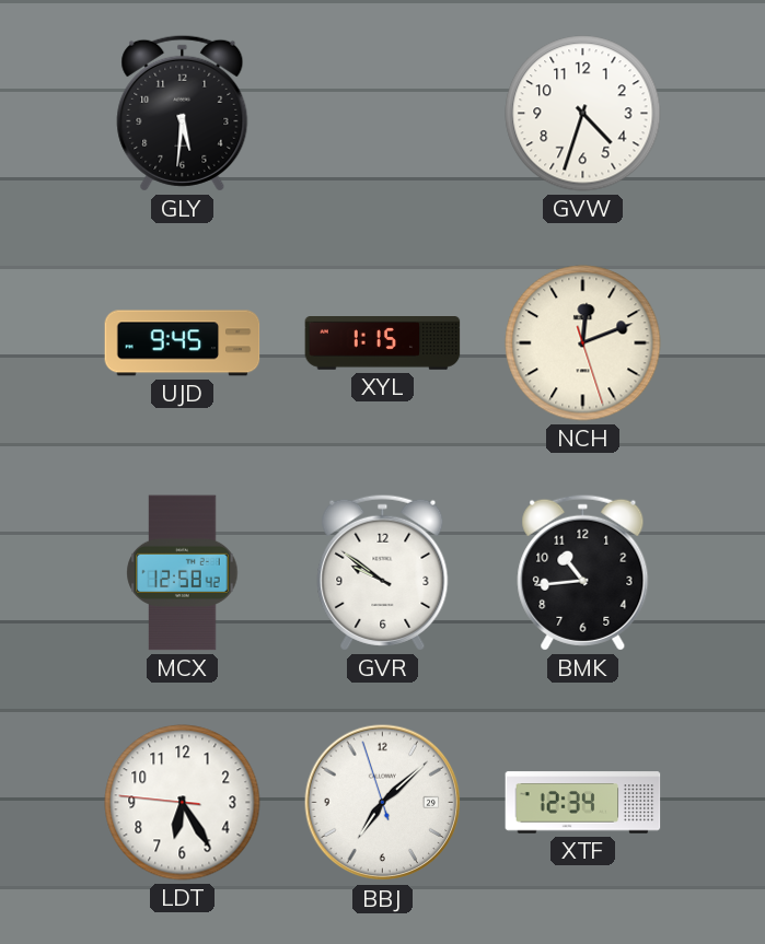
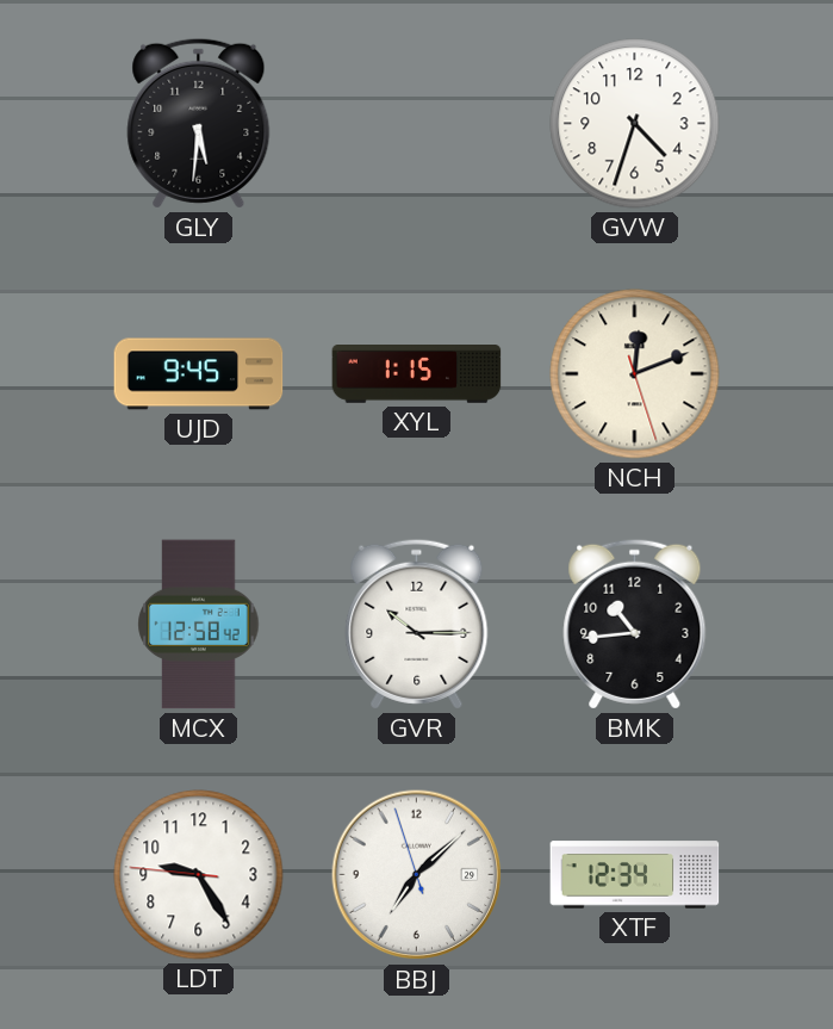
GVR: 9:51 -> 10:15 (417, 624)
LDT: 6:24 -> 9:24 (199, 875)
